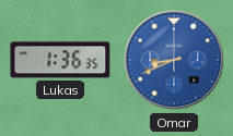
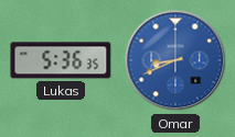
Lukas: 1:36 -> 5:36 (61, 60)
